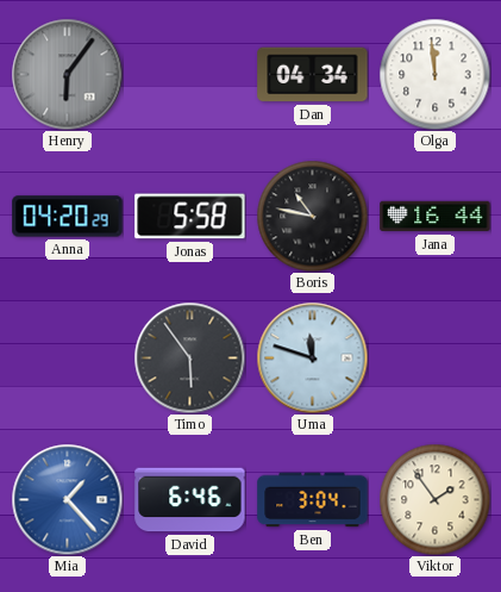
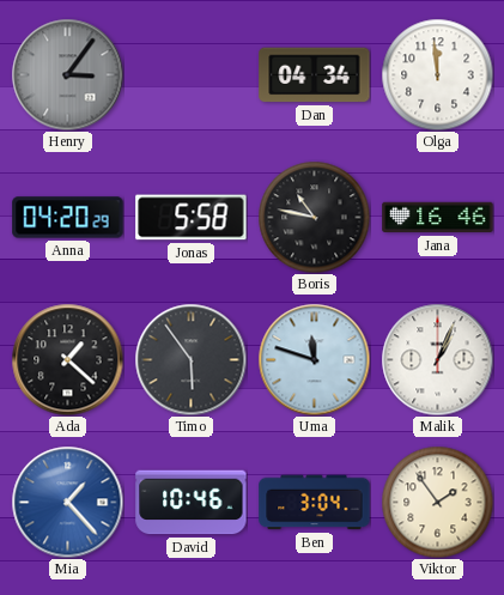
Henry: 6:06 -> 3:06 (67, 74)
Jana: 16:44 -> 16:46 (438, 218)
Ada: none -> 1:22 (67, 359)
Malik: none -> 1:04 (437, 359)
David: 6:46 -> 10:46 (192, 503)
